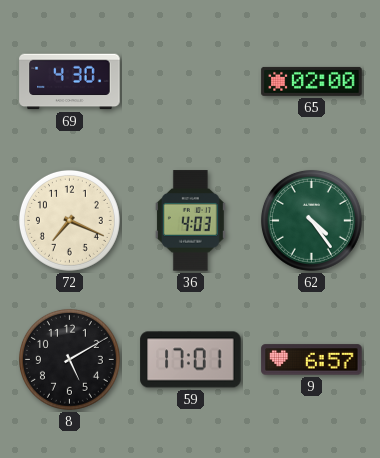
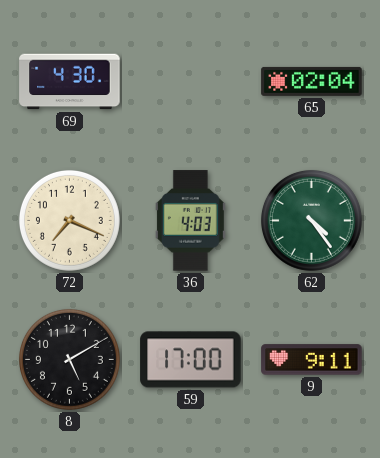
65: 02:00 -> 02:04 (312, 81)
59: 17:01 -> 17:00 (191, 360)
9: 6:57 -> 9:11 (312, 360)
